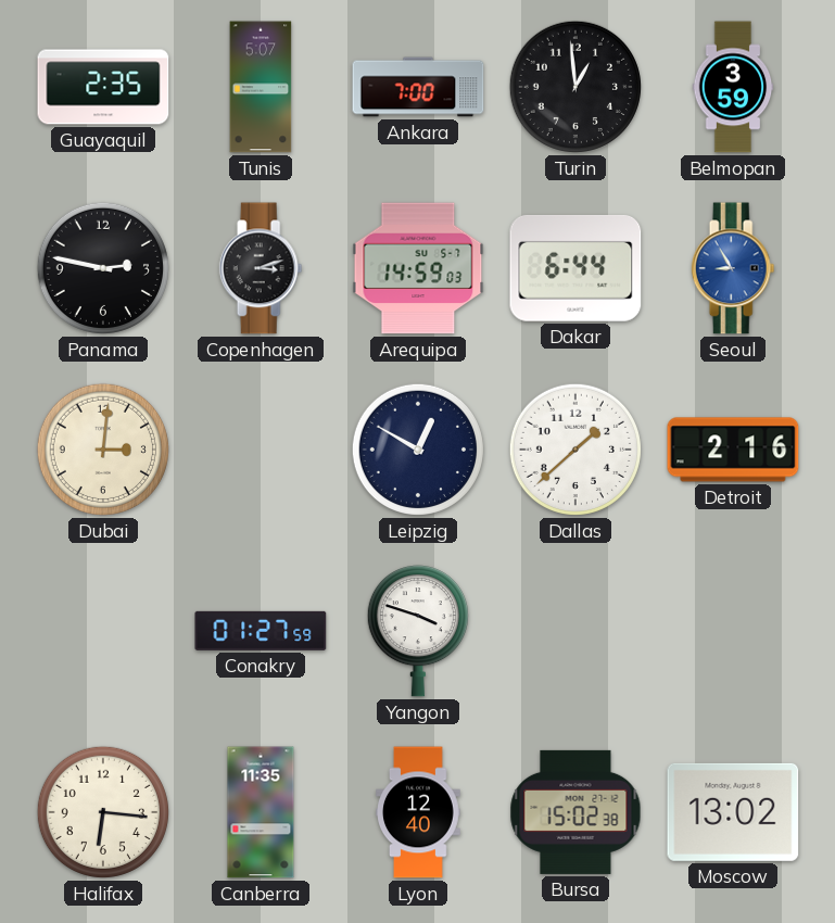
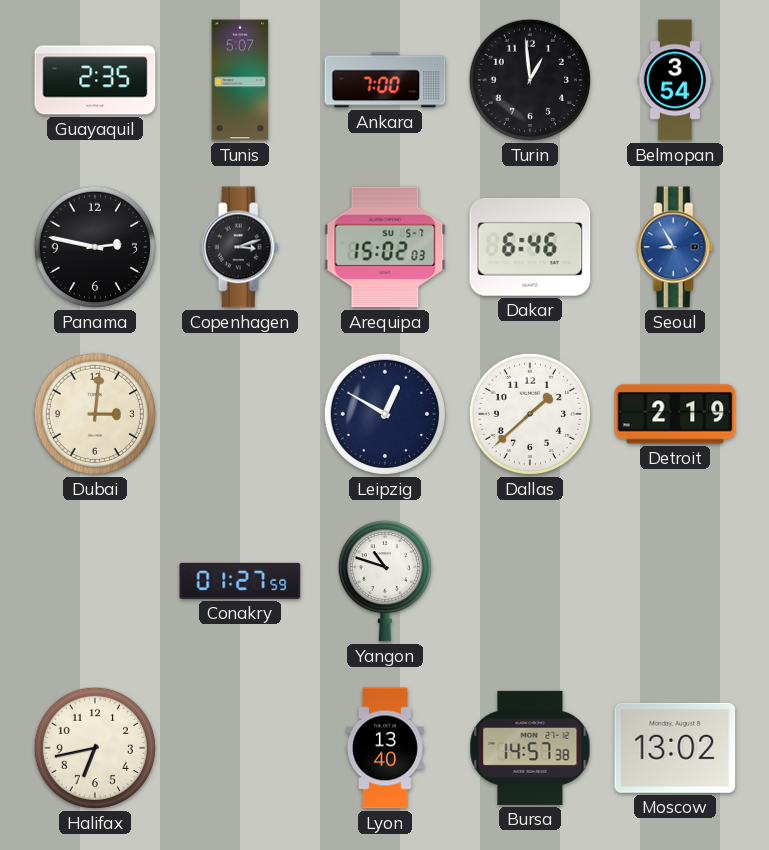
Belmopan: 3:59 -> 3:54 (675, 80)
Arequipa: 14:59 -> 15:02 (385, 247)
Dakar: 6:44 -> 6:46 (530, 247)
Detroit: 2:16 -> 2:19 (675, 414)
Yangon: 3:48 -> 10:48 (385, 582)
Halifax: 6:16 -> 6:43 (95, 748)
Canberra: 11:35 -> none (261, 812)
Lyon: 12:40 -> 13:40 (386, 748)
Bursa: 15:02 -> 14:57 (530, 748)
